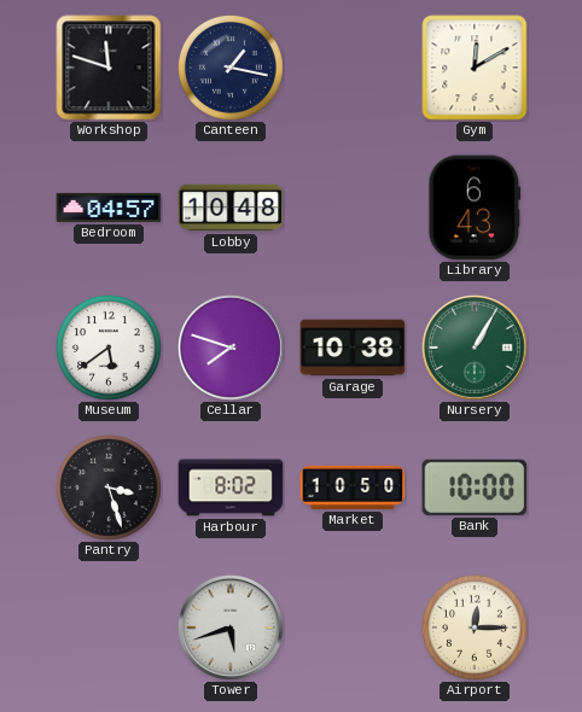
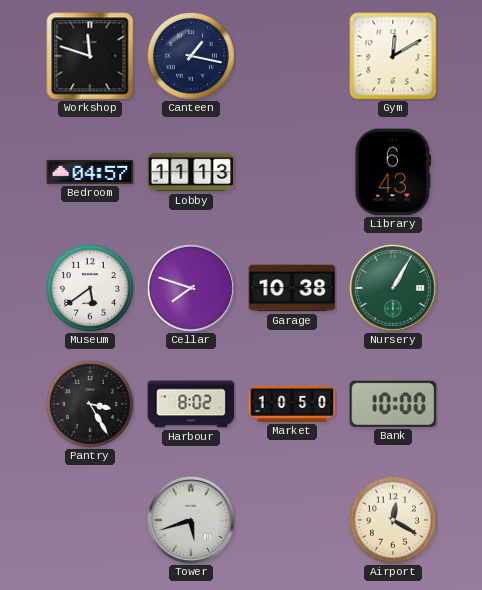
Lobby: 10:48 -> 11:13 (191, 172)
Pantry: 3:27 -> 3:25 (90, 404)
Airport: 12:15 -> 12:20 (393, 520)
